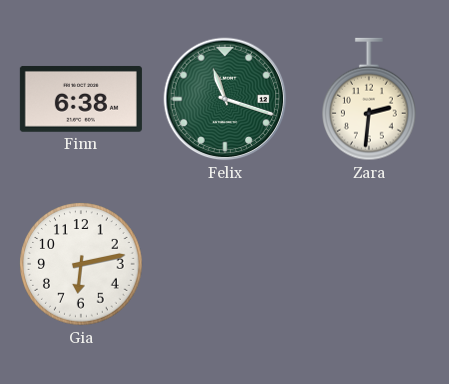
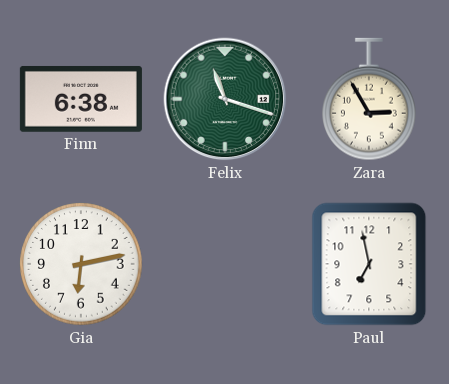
Zara: 2:31 -> 2:55 (370, 99)
Paul: none -> 6:58 (369, 264)
